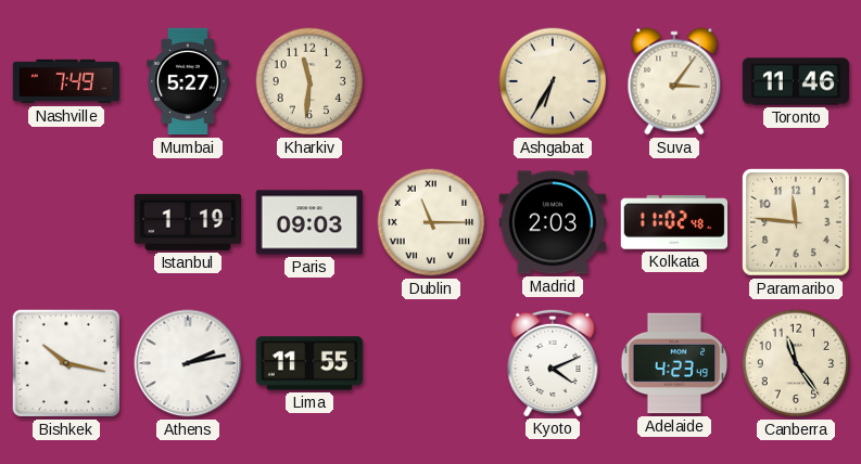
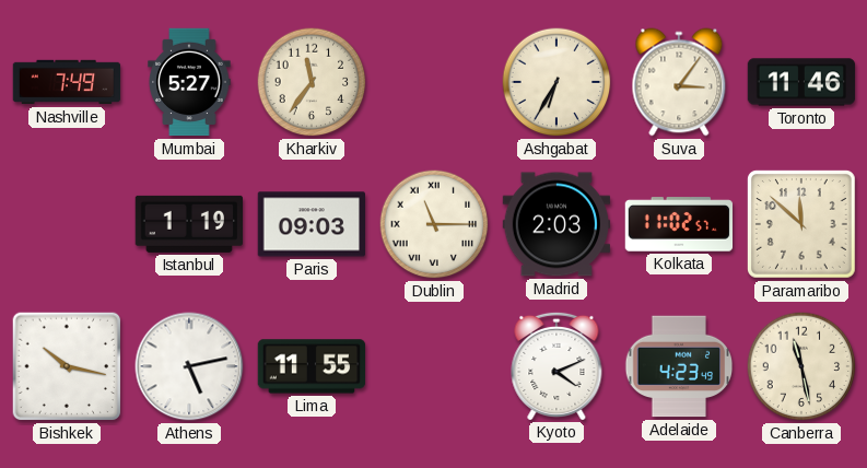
Kharkiv: 11:31 -> 11:36 (312, 82)
Kolkata: 11:02:48 -> 11:02:57 (679, 224)
Paramaribo: 11:46 -> 11:52 (801, 224)
Athens: 2:13 -> 5:13 (189, 366)
Canberra: 11:24 -> 11:28 (801, 366)
